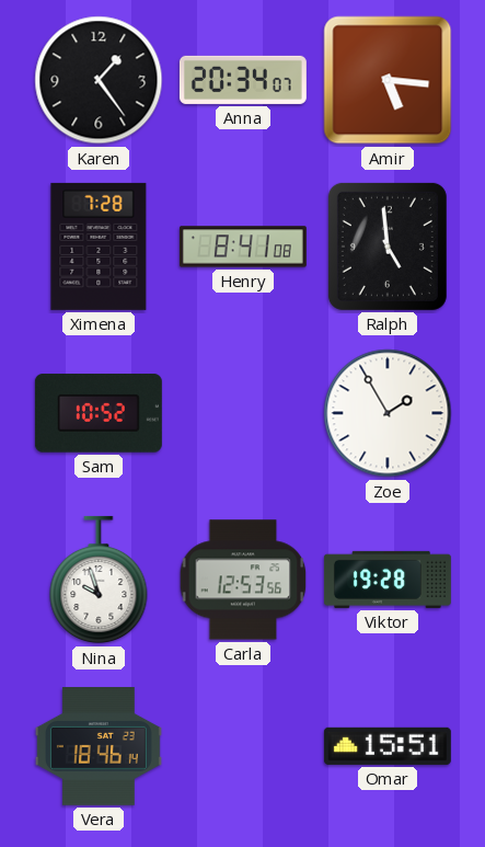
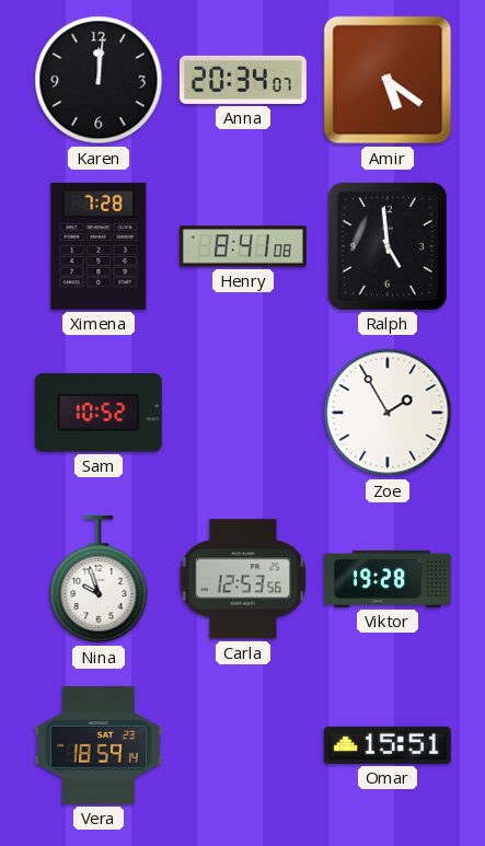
Karen: 1:24 -> 12:01 (99, 80)
Amir: 5:16 -> 5:21 (388, 80)
Vera: 18:46 -> 18:59 (99, 746)
